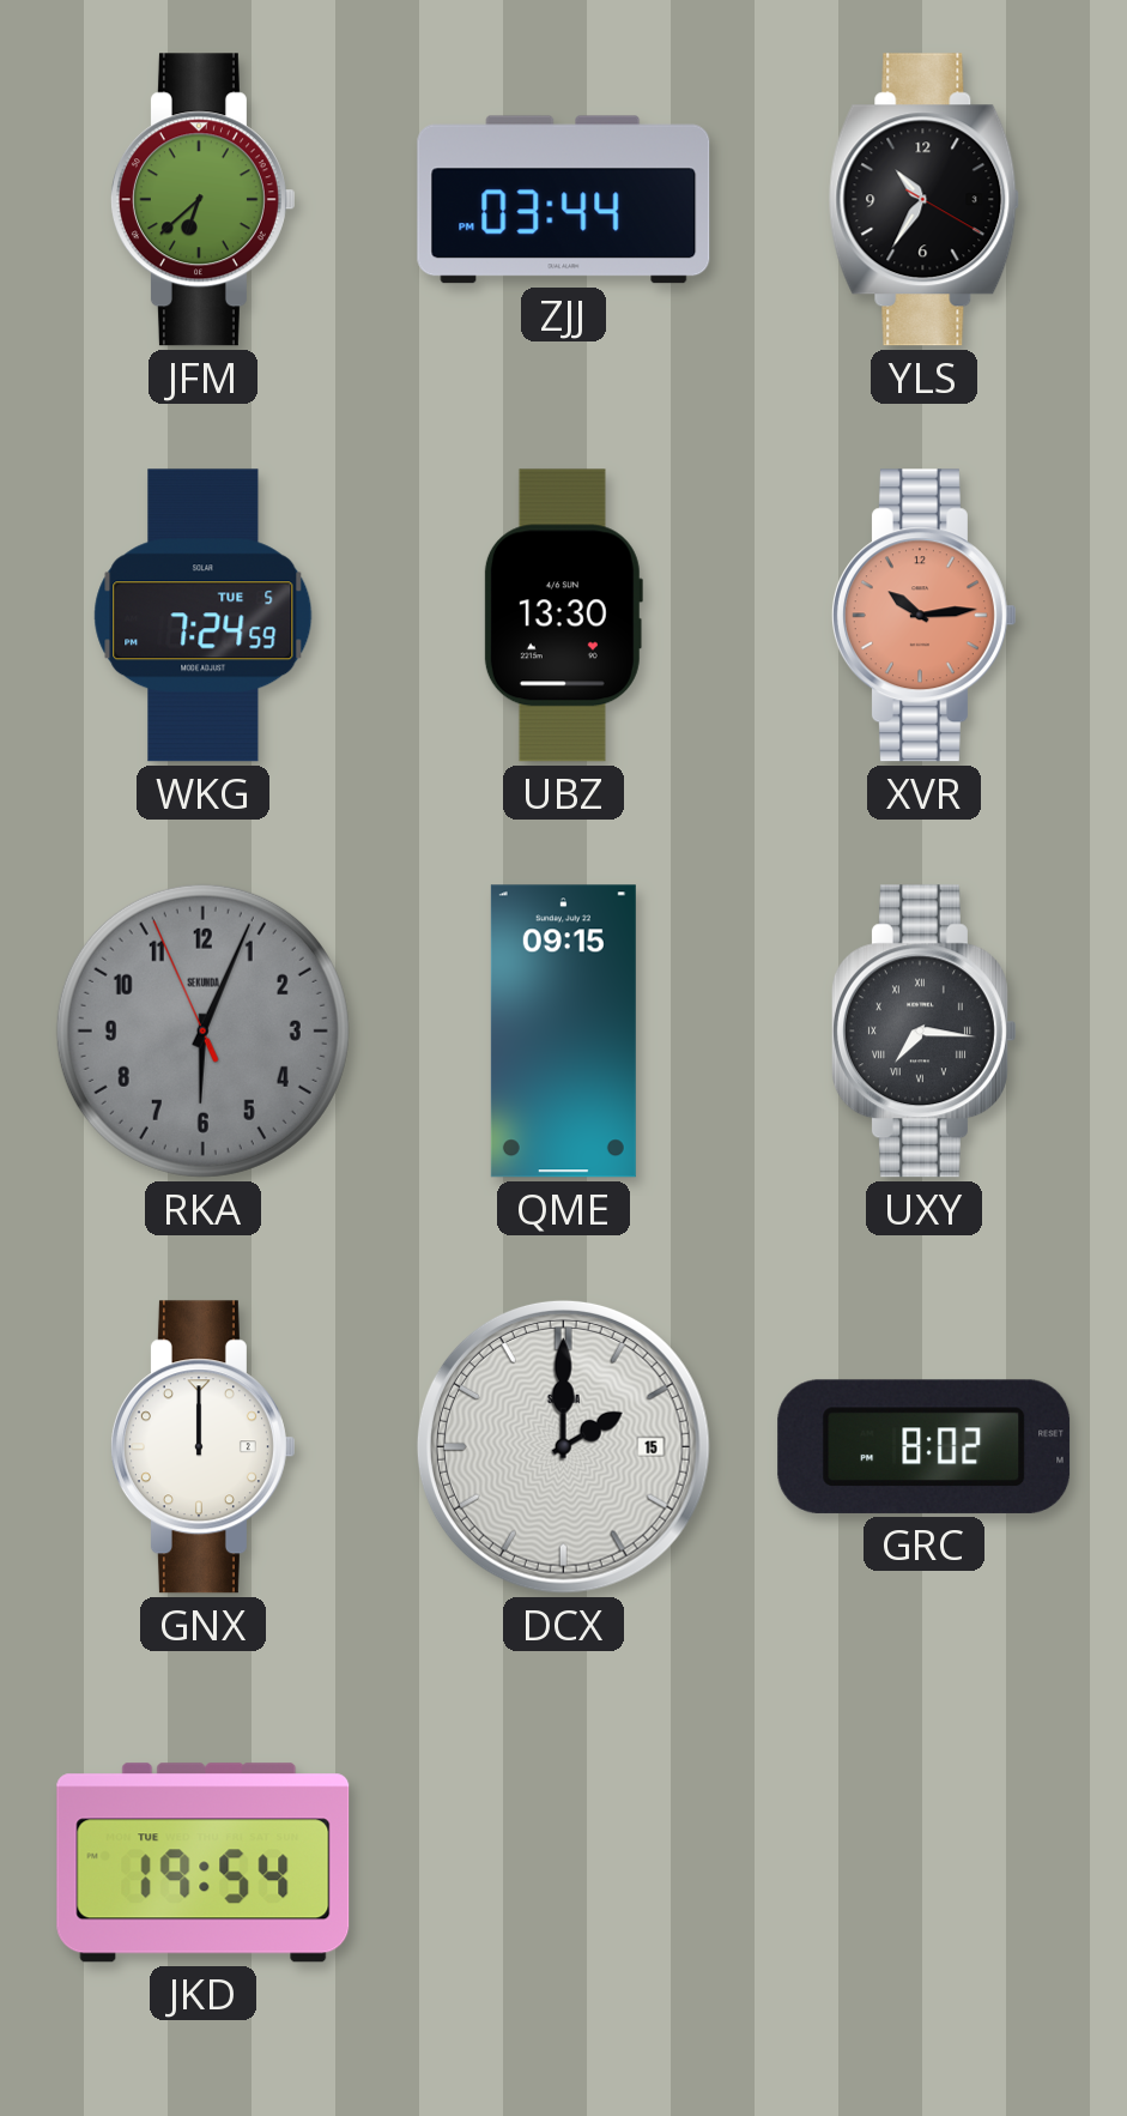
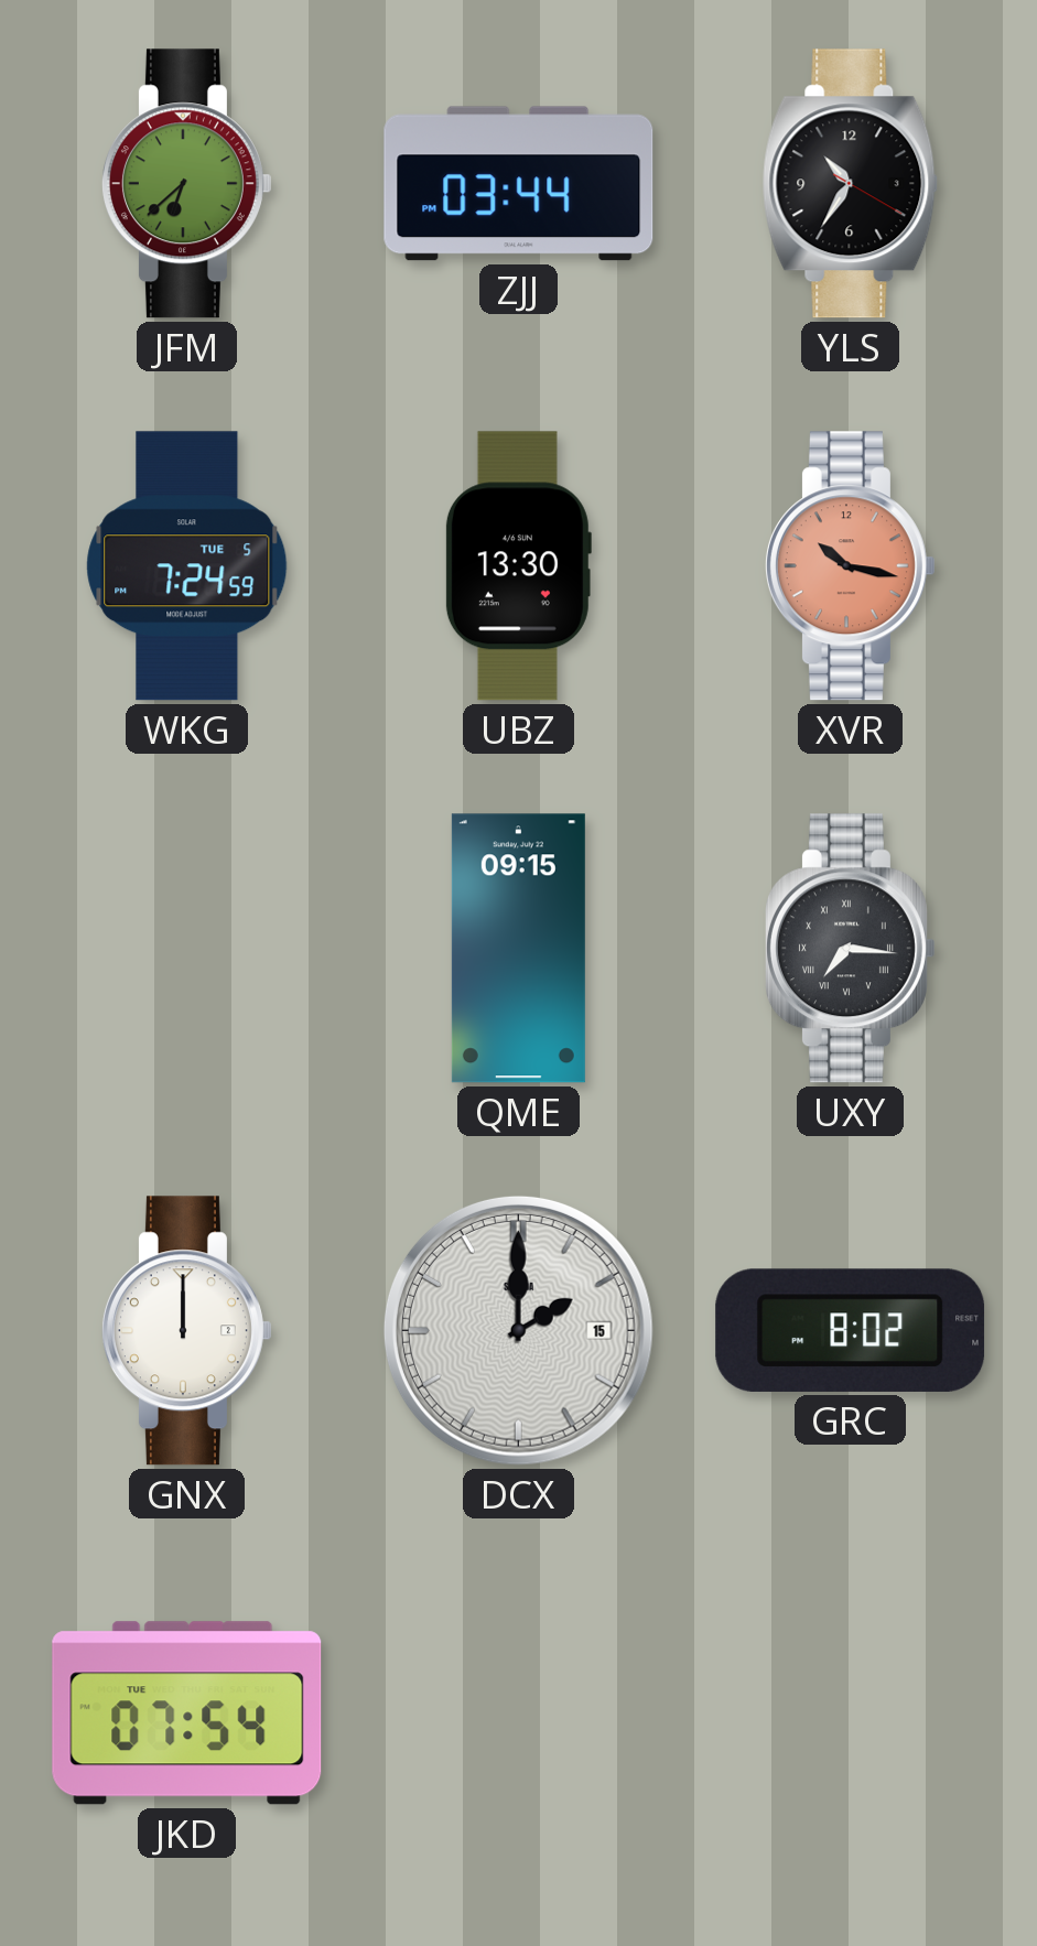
XVR: 10:14 -> 10:17 (850, 566)
RKA: 6:03 -> none (202, 1030)
JKD: 19:54 -> 07:54 (187, 1713)
